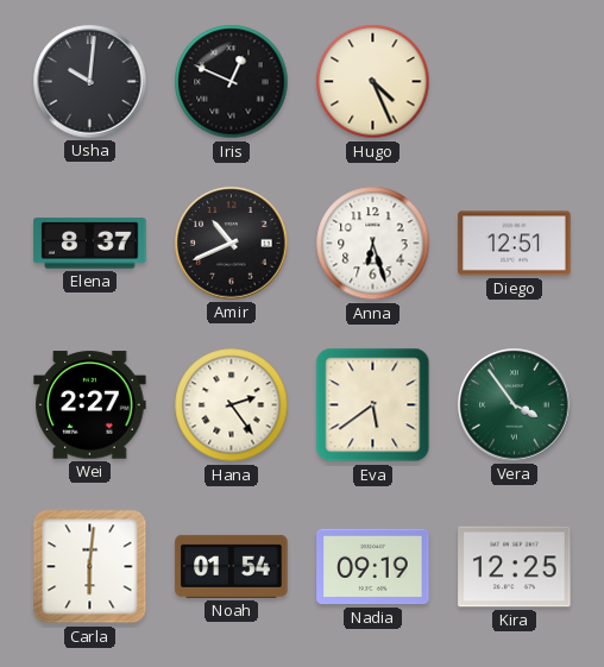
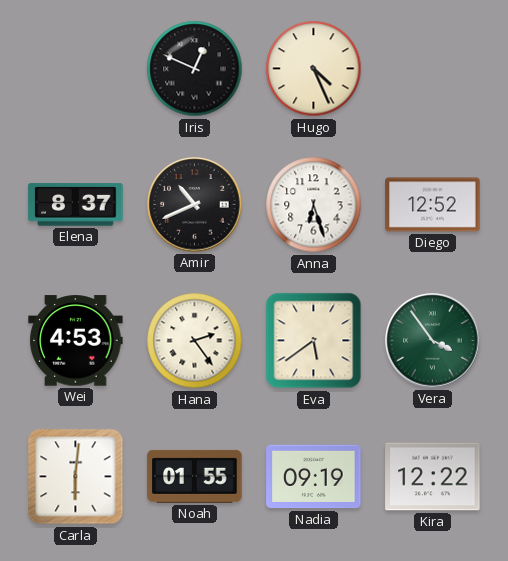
Usha: 10:01 -> none (90, 82)
Diego: 12:51 -> 12:52 (433, 205)
Wei: 2:27 -> 4:53 (76, 341)
Noah: 01:54 -> 01:55 (195, 476)
Kira: 12:25 -> 12:22 (433, 477)
